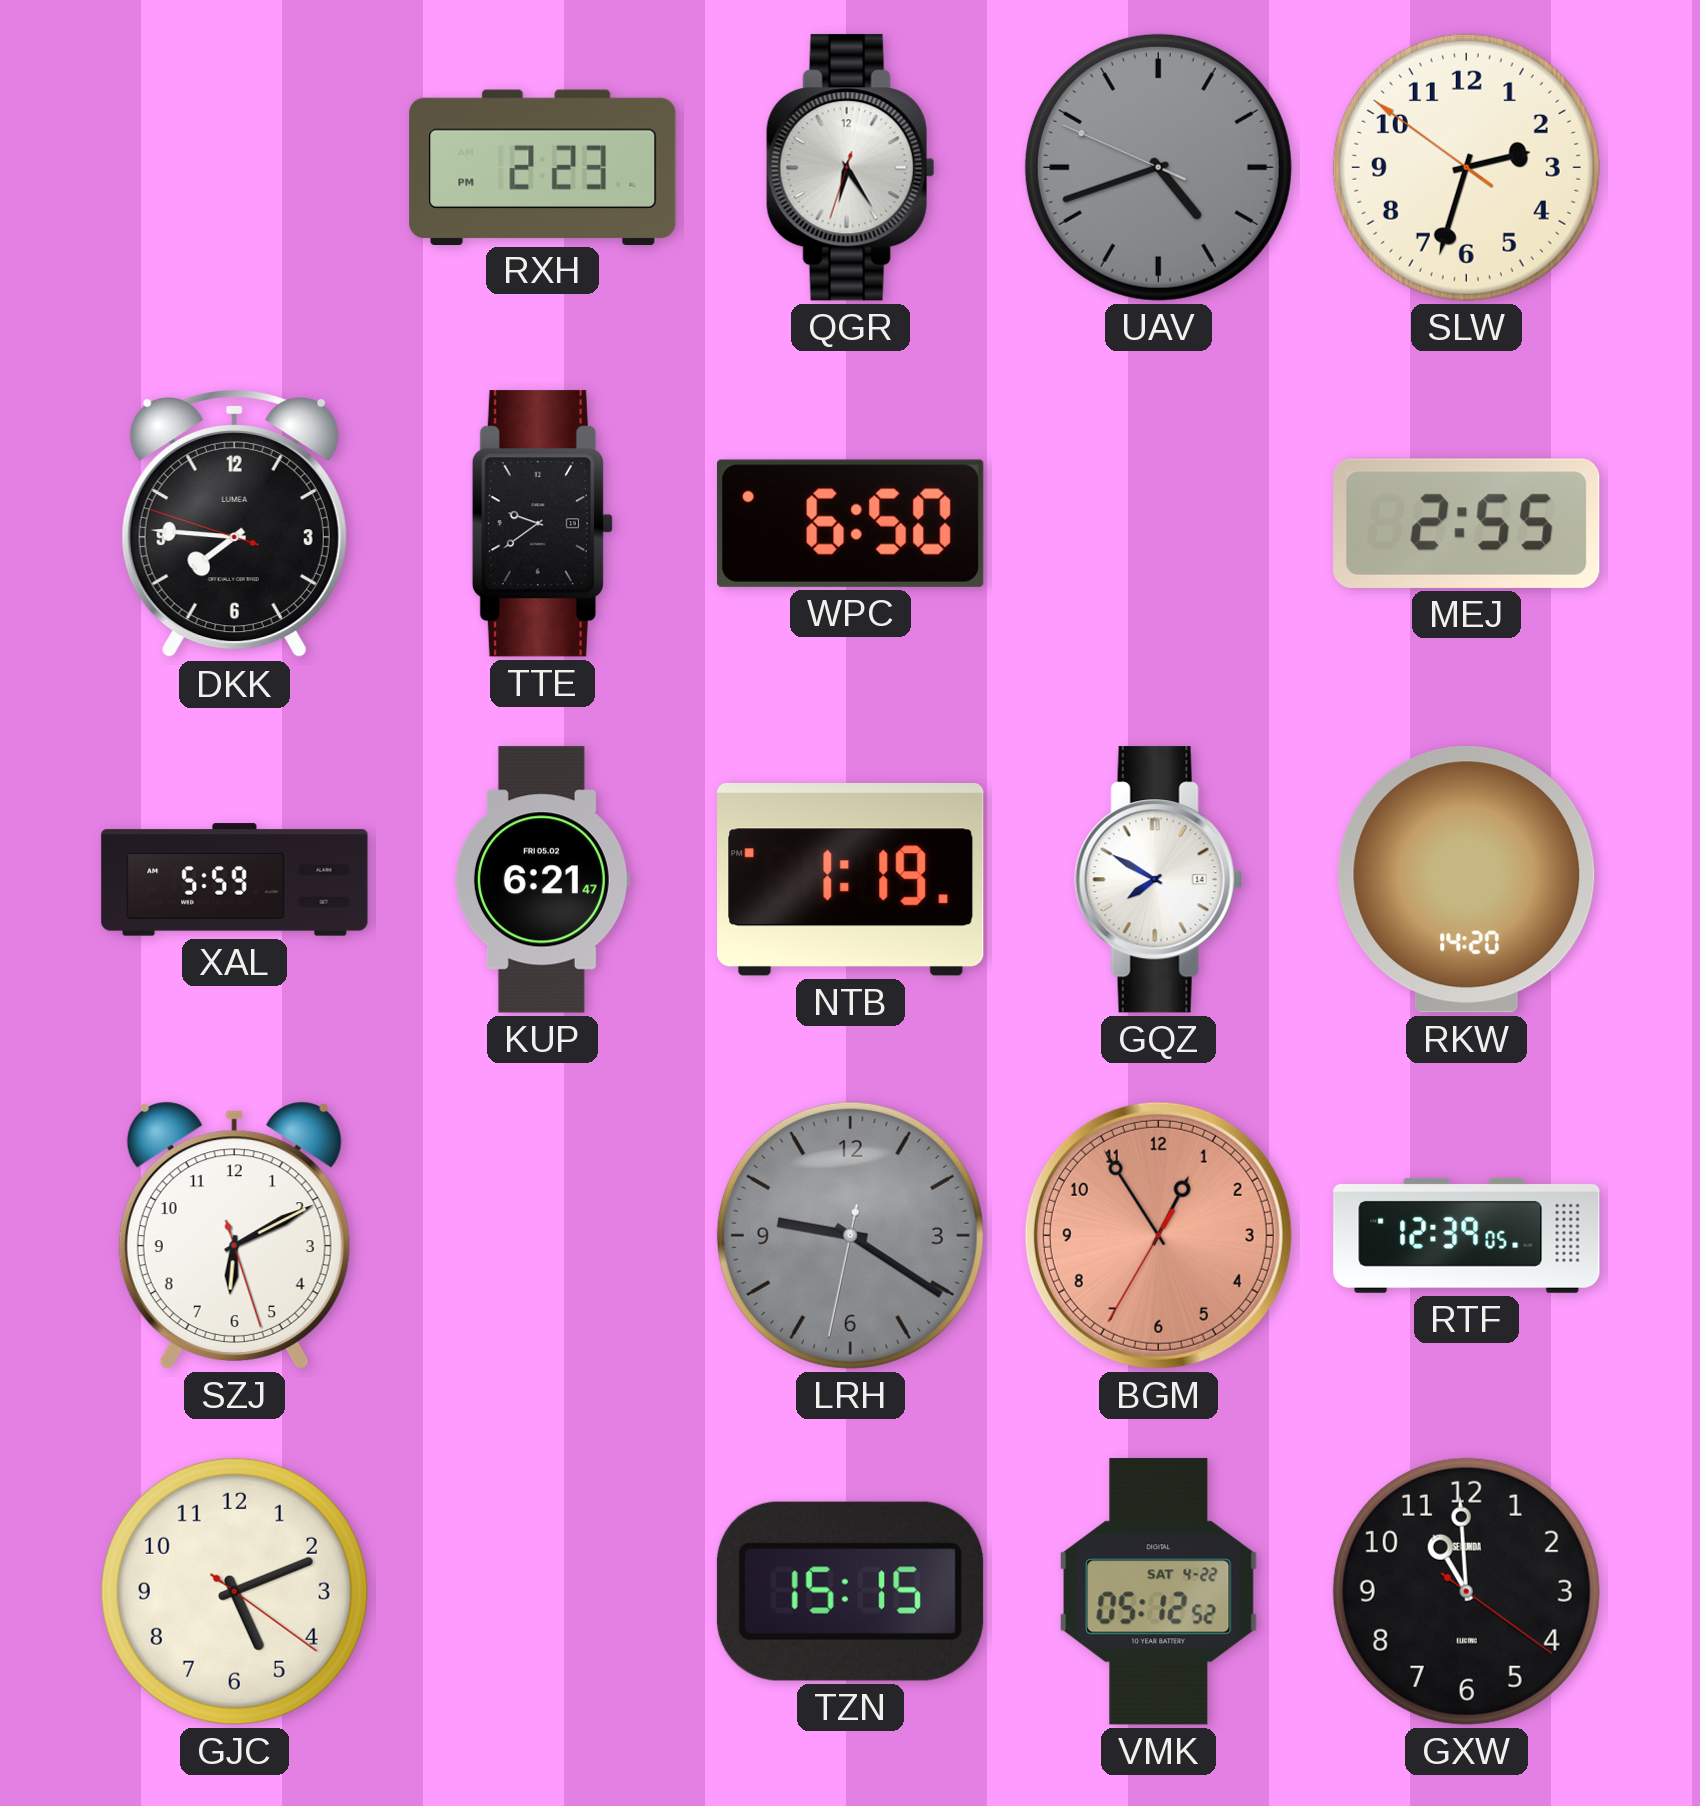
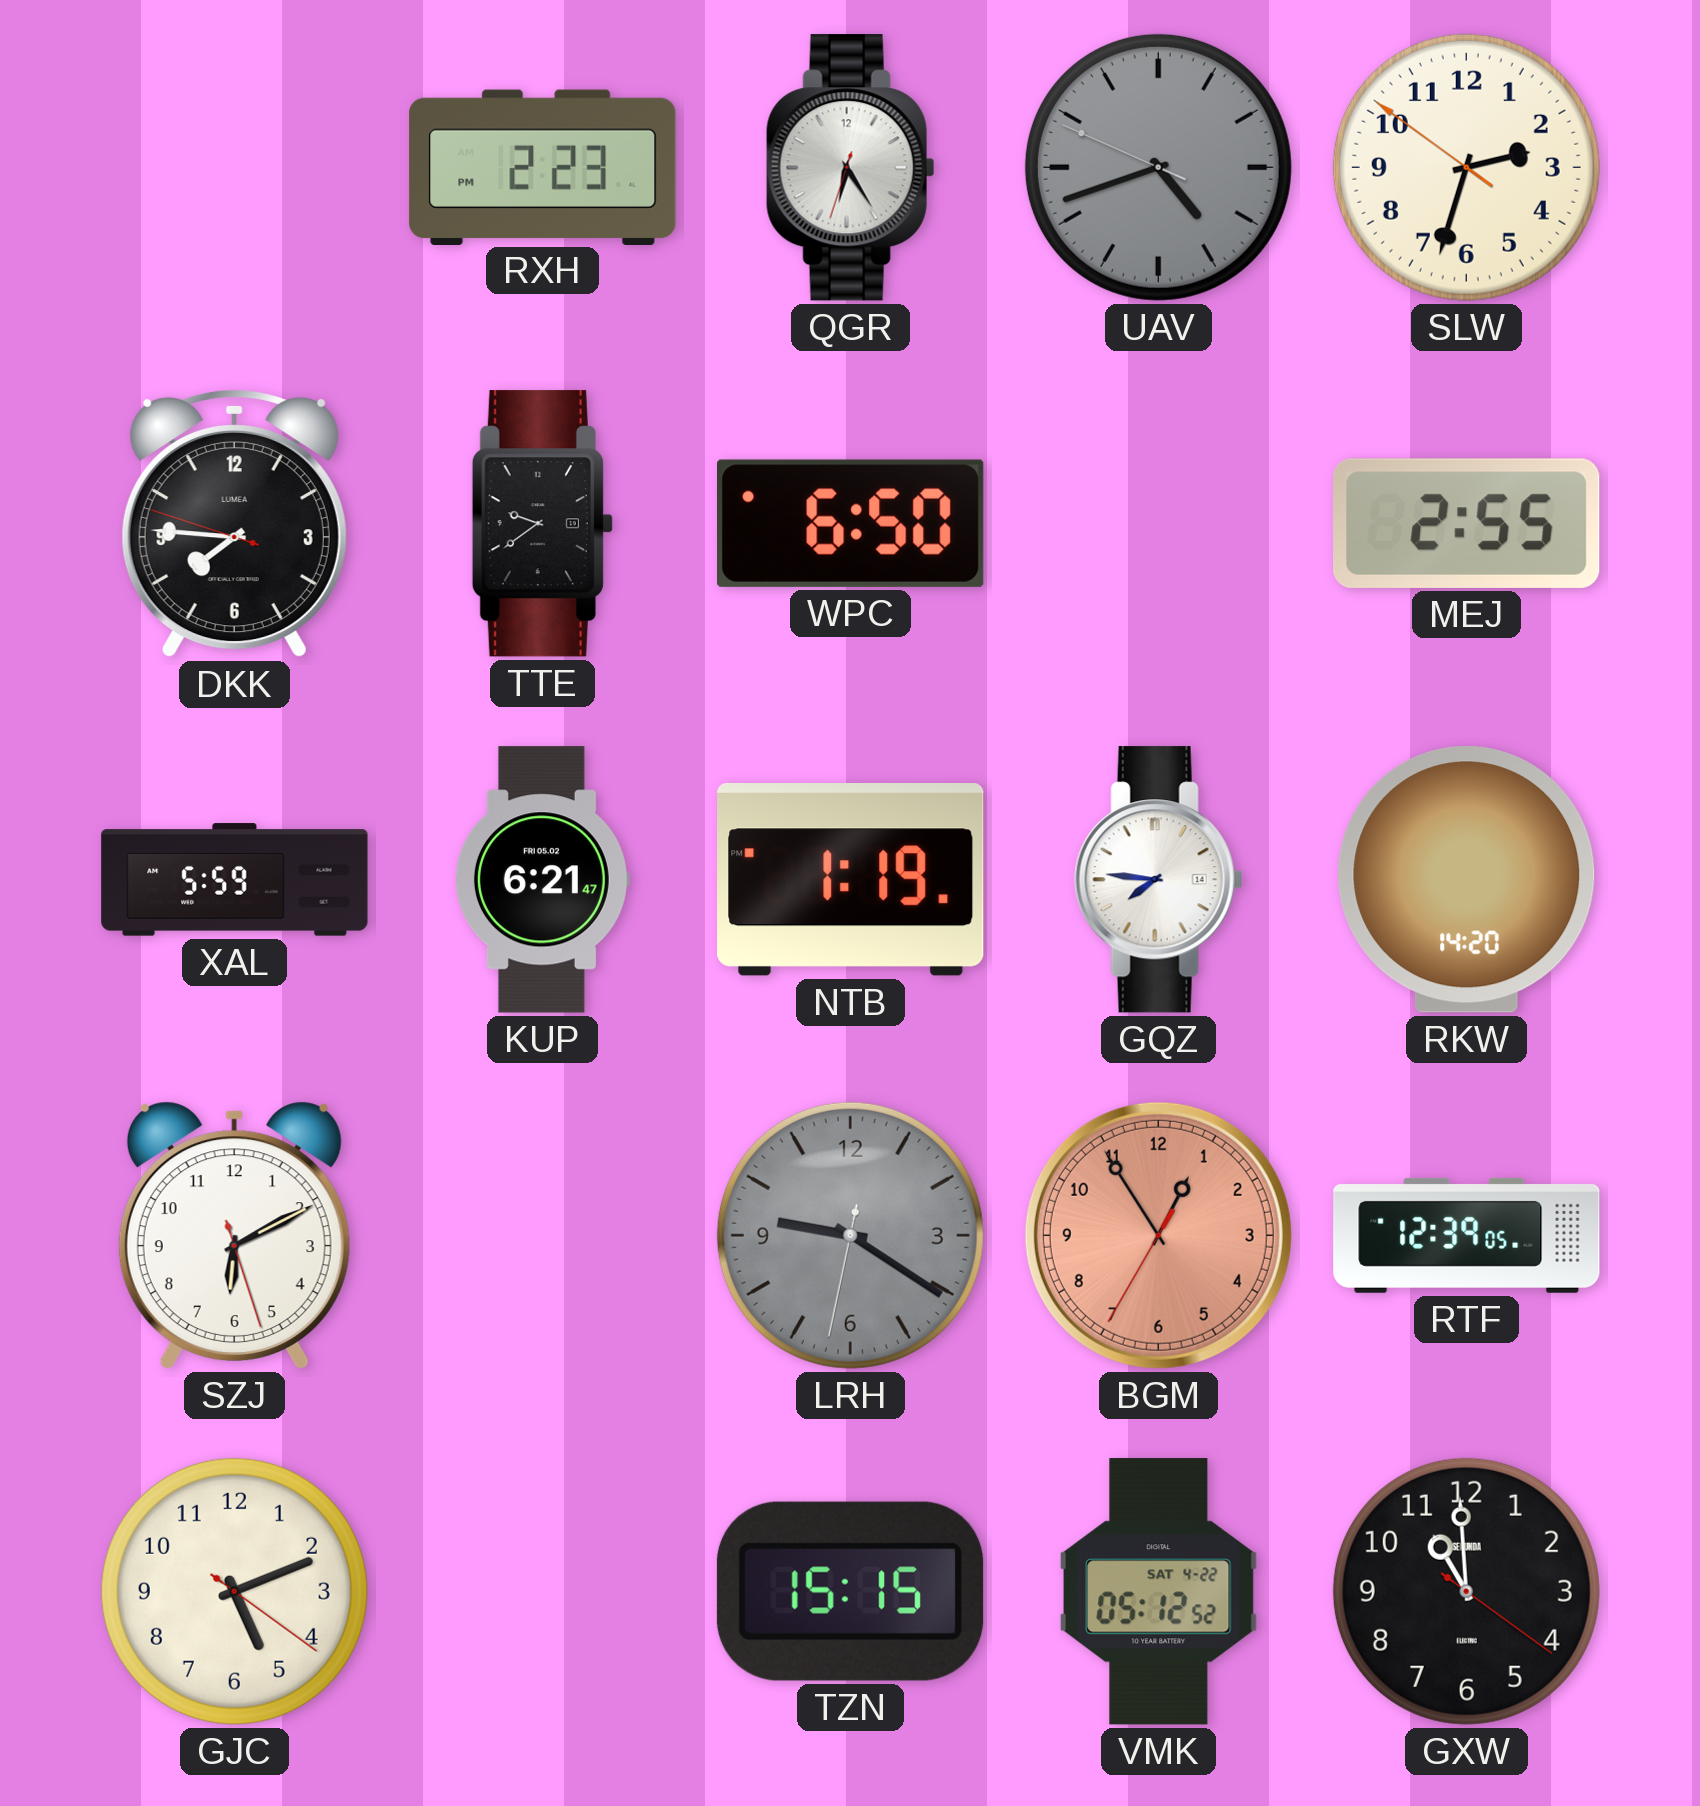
GQZ: 7:50 -> 7:46 (1158, 880)
